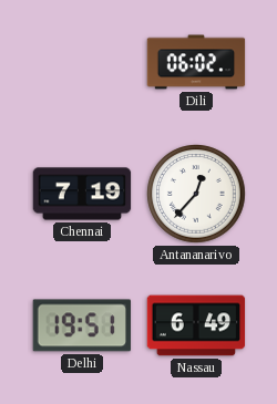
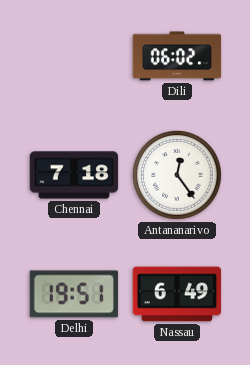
Chennai: 7:19 -> 7:18 (74, 175)
Antananarivo: 12:37 -> 12:24 (177, 175)
